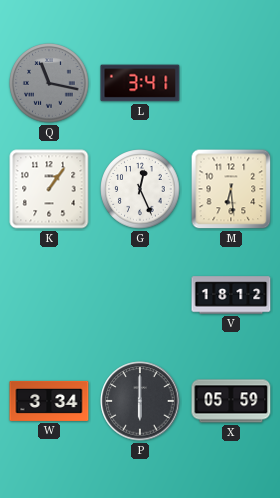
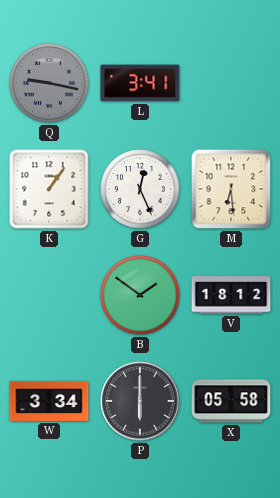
Q: 11:17 -> 9:17 (49, 83)
B: none -> 1:51 (140, 295)
X: 05:59 -> 05:58 (231, 401)
